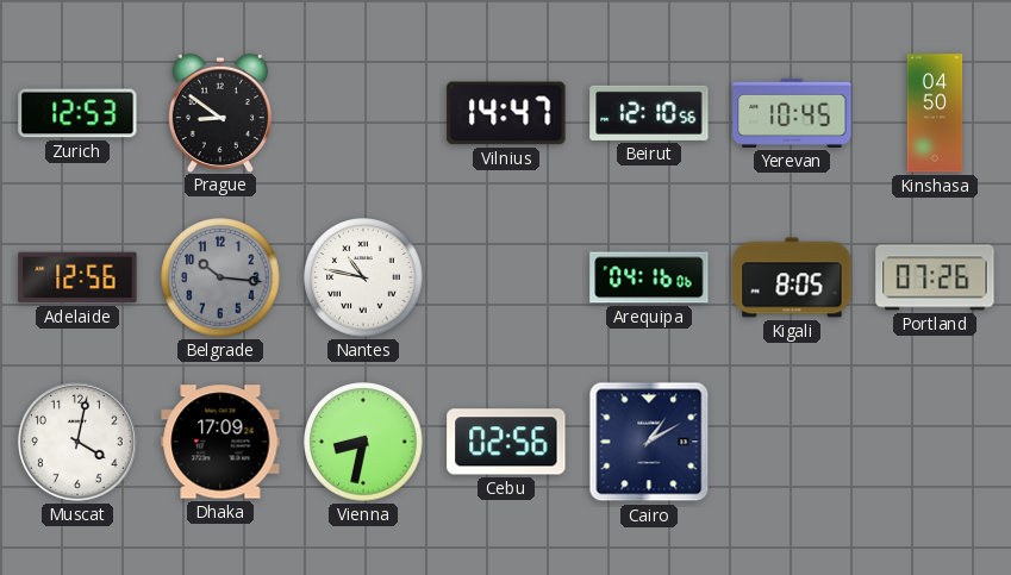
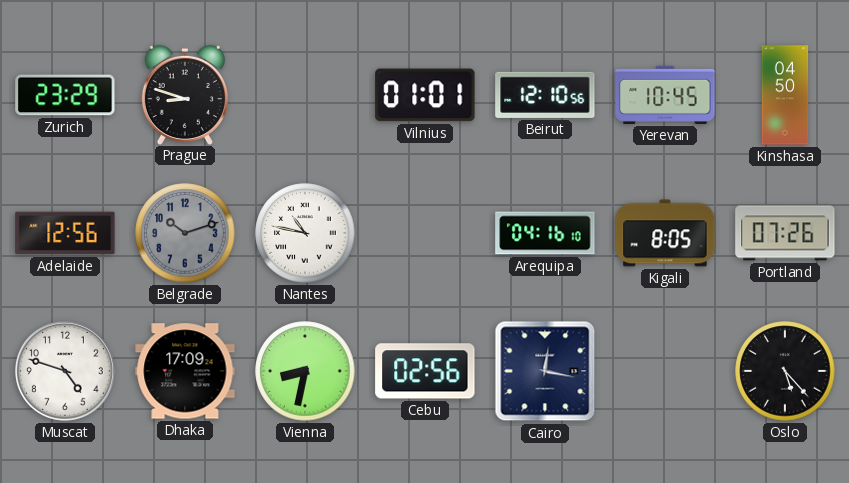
Zurich: 12:53 -> 23:29 (65, 95)
Prague: 8:51 -> 8:48 (185, 94)
Vilnius: 14:47 -> 01:01 (425, 95)
Belgrade: 10:16 -> 10:12 (185, 233)
Arequipa: 04:16:06 -> 04:16:10 (545, 233)
Muscat: 4:02 -> 4:48 (65, 371)
Cairo: 1:10 -> 12:17 (545, 371)
Oslo: none -> 5:23 (785, 371)
